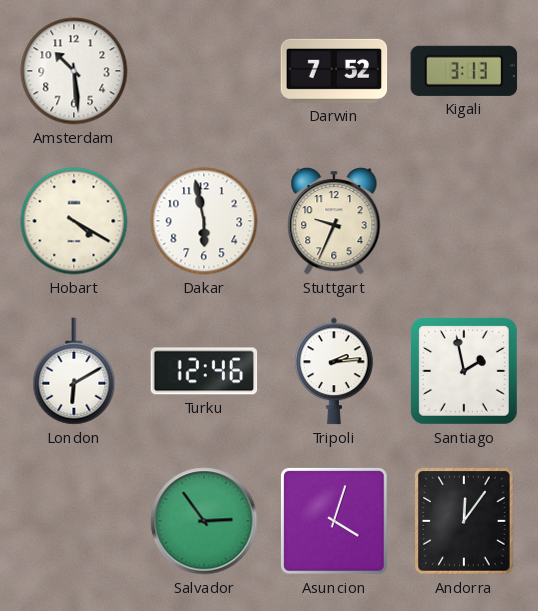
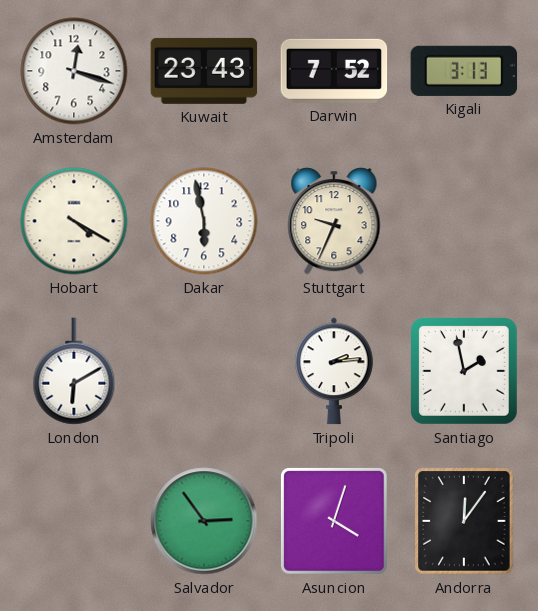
Amsterdam: 10:29 -> 12:18 (74, 71)
Kuwait: none -> 23:43 (204, 71)
Turku: 12:46 -> none (204, 371)
